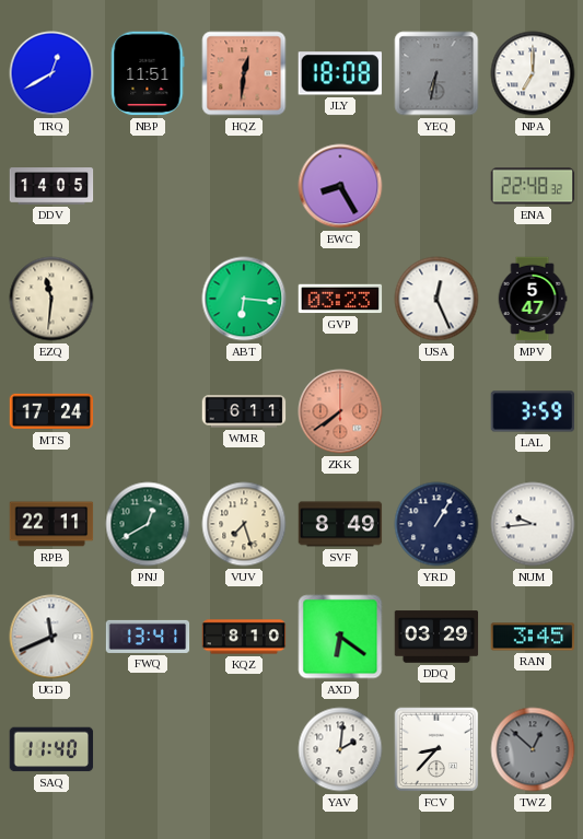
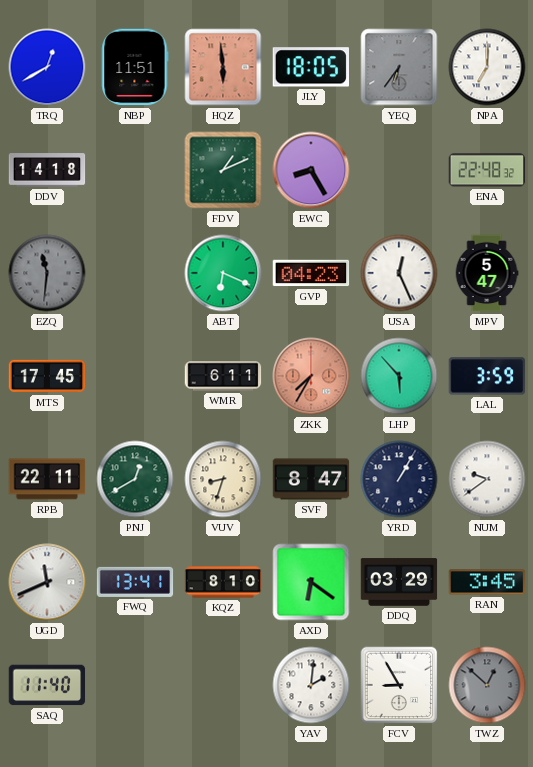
HQZ: 12:31 -> 5:59 (223, 67)
JLY: 18:08 -> 18:05 (310, 67)
YEQ: 6:32 -> 6:36 (399, 67)
DDV: 14:05 -> 14:18 (47, 170)
FDV: none -> 1:11 (223, 170)
EZQ dial: cream -> grey (47, 273)
ABT: 6:16 -> 6:19 (223, 273)
GVP: 03:23 -> 04:23 (311, 273)
MTS: 17:24 -> 17:45 (47, 376)
ZKK: 7:39 -> 7:35 (311, 376)
LHP: none -> 5:53 (399, 376)
VUV: 7:27 -> 8:33 (223, 479)
SVF: 8:49 -> 8:47 (311, 479)
NUM: 9:44 -> 9:39 (487, 479)
FCV: 8:37 -> 8:55 (399, 685)
